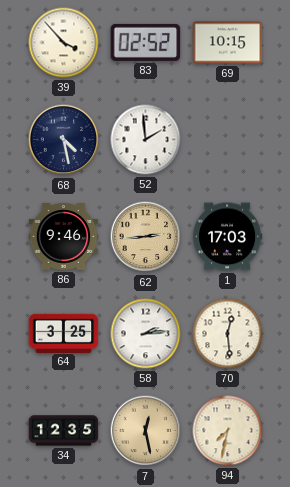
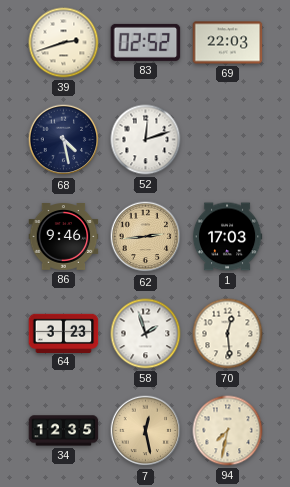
39: 3:53 -> 2:42 (64, 43)
69: 10:15 -> 22:03 (228, 43)
52: 1:59 -> 12:12 (146, 140)
64: 3:25 -> 3:23 (64, 333)
58: 2:14 -> 1:57 (146, 334)
